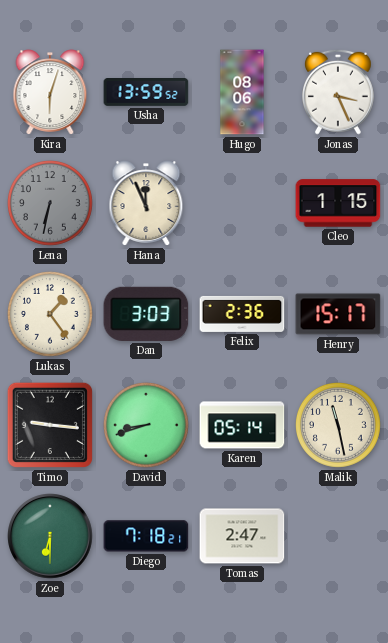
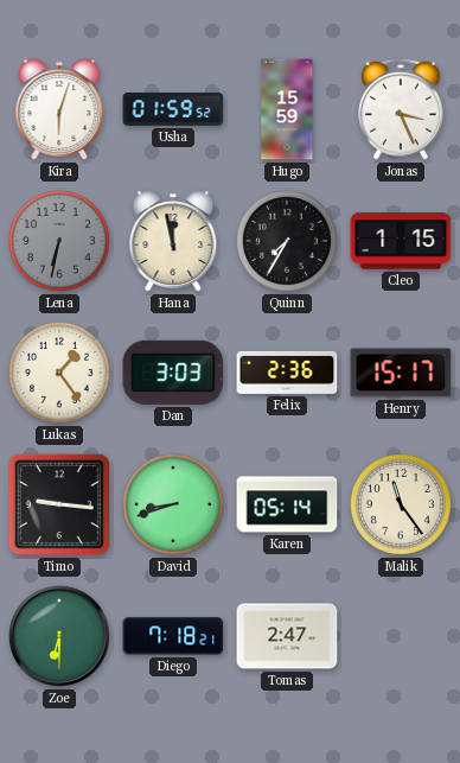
Usha: 13:59 -> 01:59 (173, 110)
Hugo: 08:06 -> 15:59 (287, 109)
Hana: 11:56 -> 11:58 (173, 241)
Quinn: none -> 7:35 (288, 242)
Malik: 11:28 -> 11:24 (402, 506)
